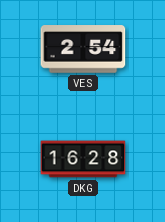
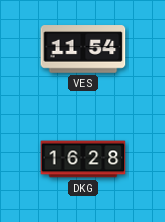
VES: 2:54 -> 11:54 (83, 49)
